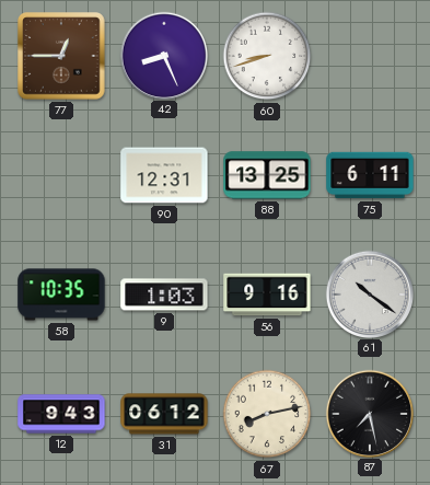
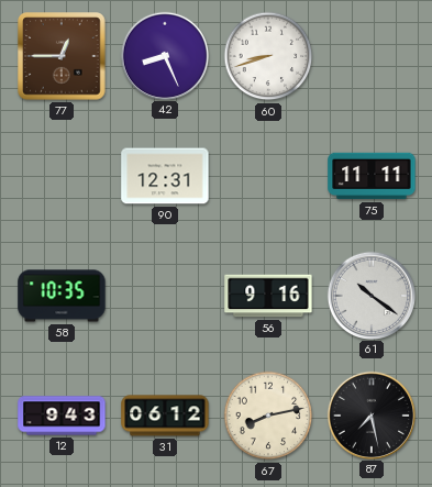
88: 13:25 -> none (267, 175)
75: 6:11 -> 11:11 (372, 176)
9: 1:03 -> none (164, 295)
